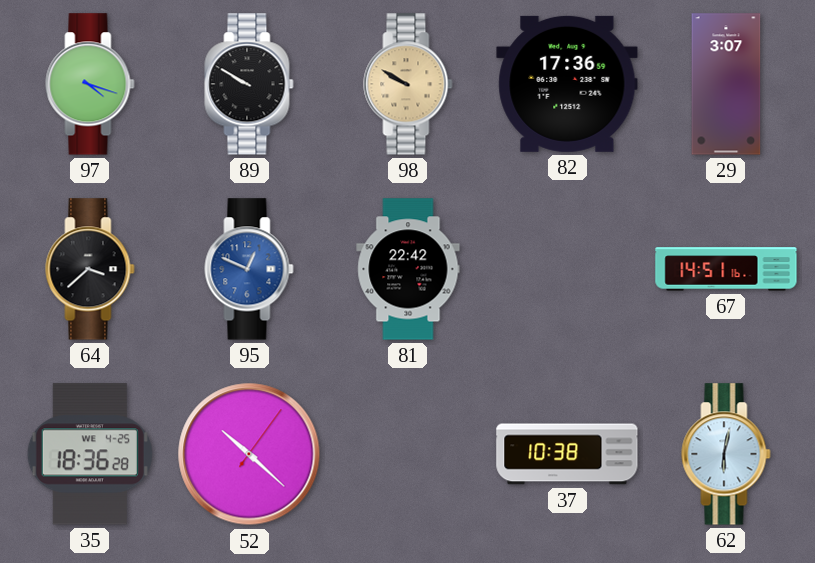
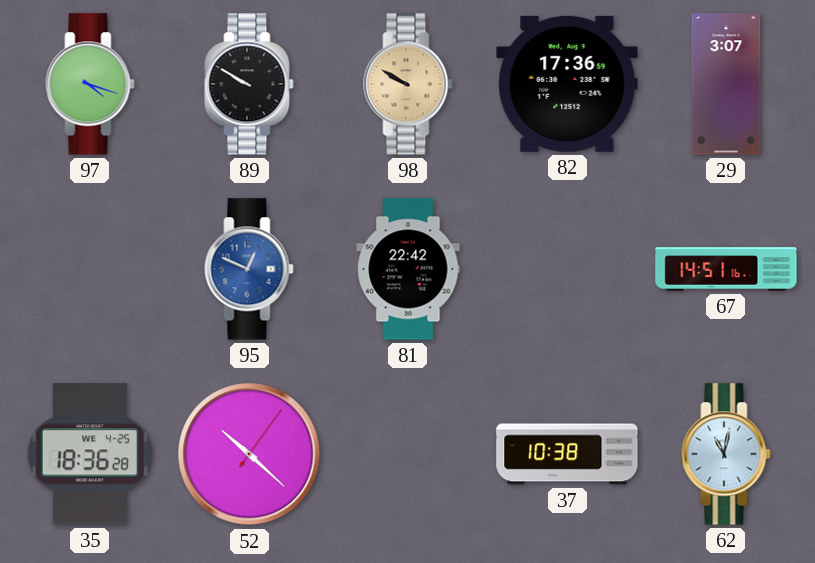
64: 3:38 -> none (90, 269)
62: 6:02 -> 11:02 (726, 454)
